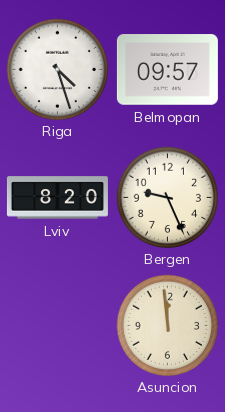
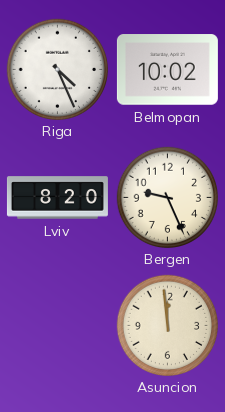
Riga: 4:27 -> 4:26 (57, 69)
Belmopan: 09:57 -> 10:02 (167, 70)
